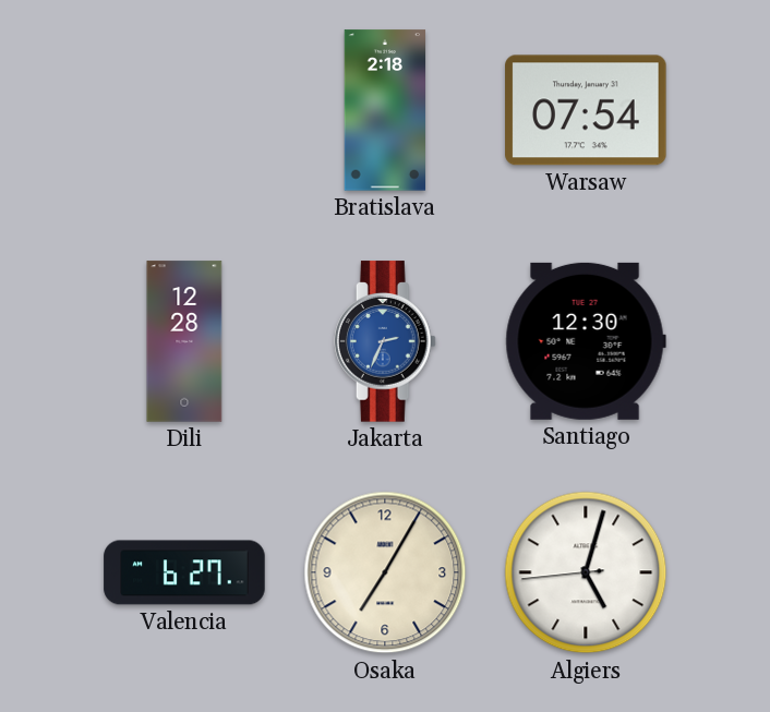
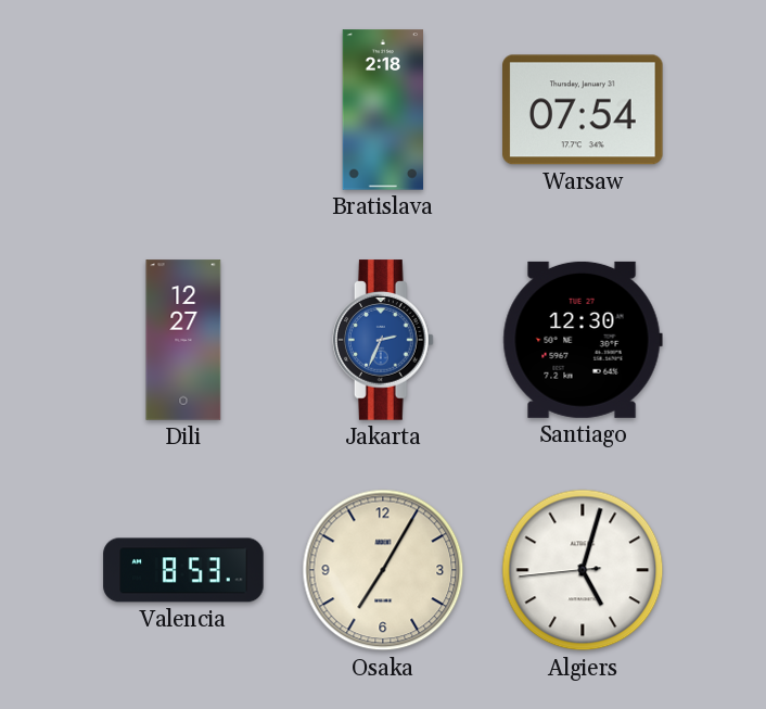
Dili: 12:28 -> 12:27 (183, 340)
Valencia: 6:27 -> 8:53 (183, 570)
